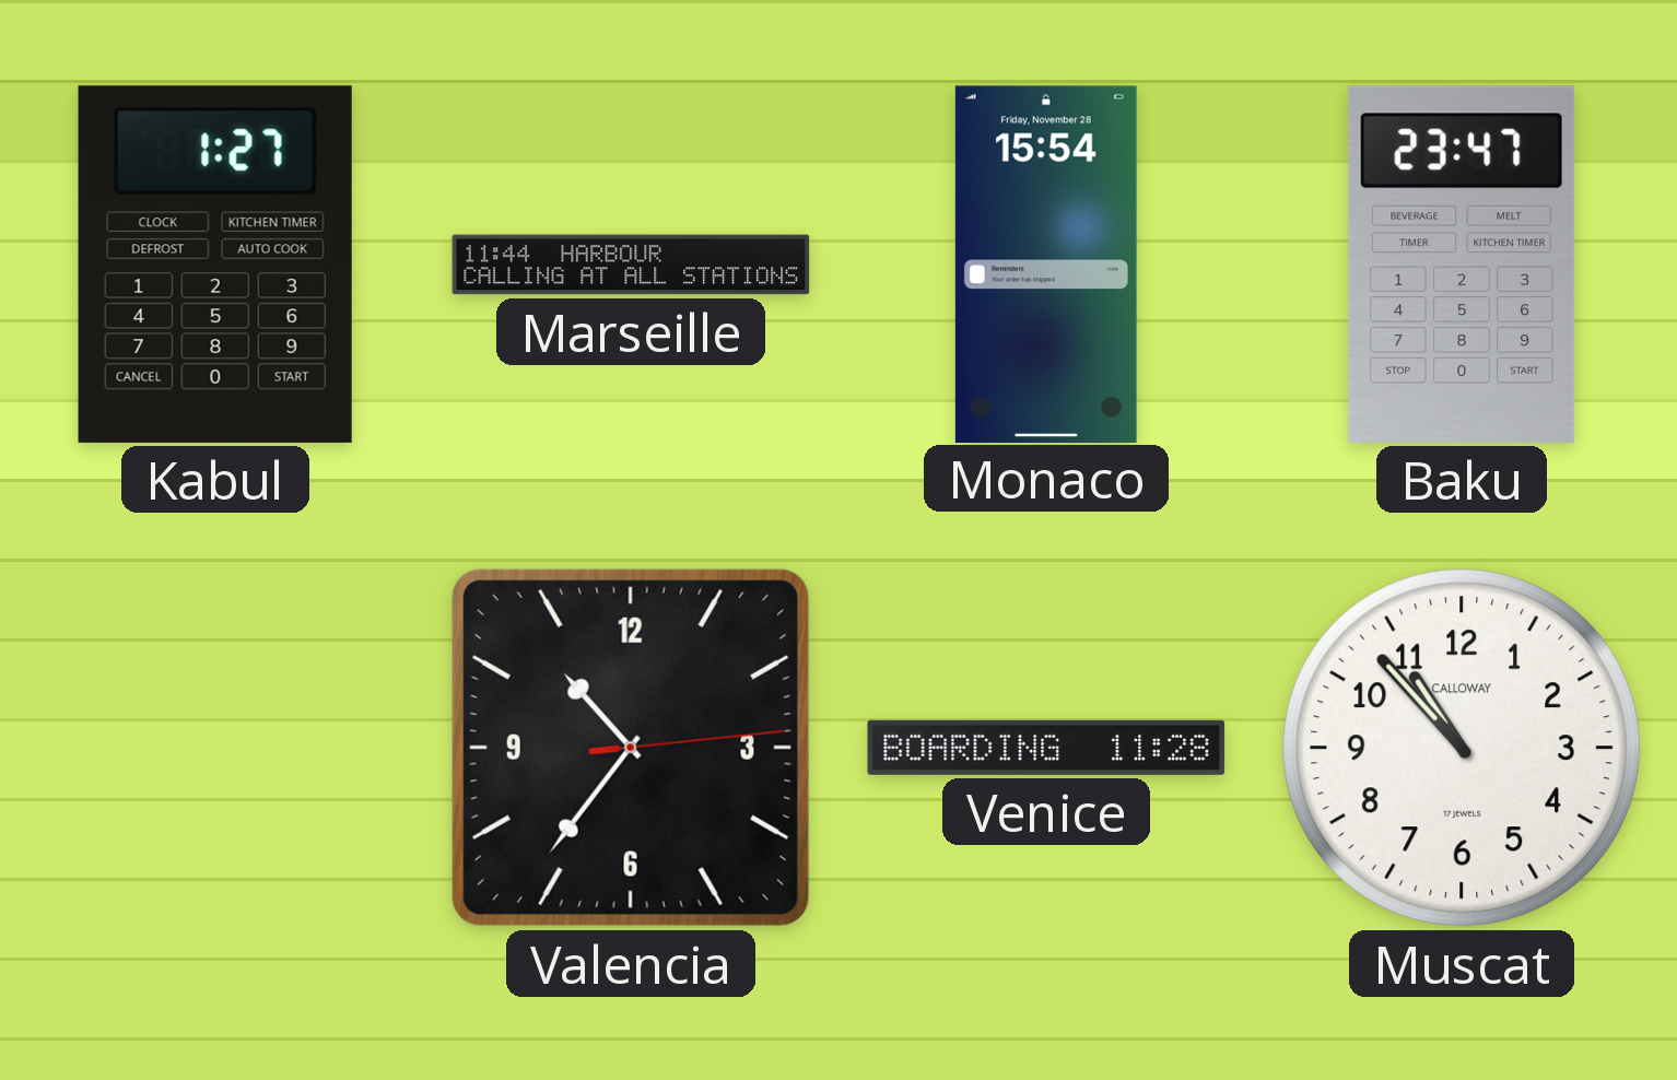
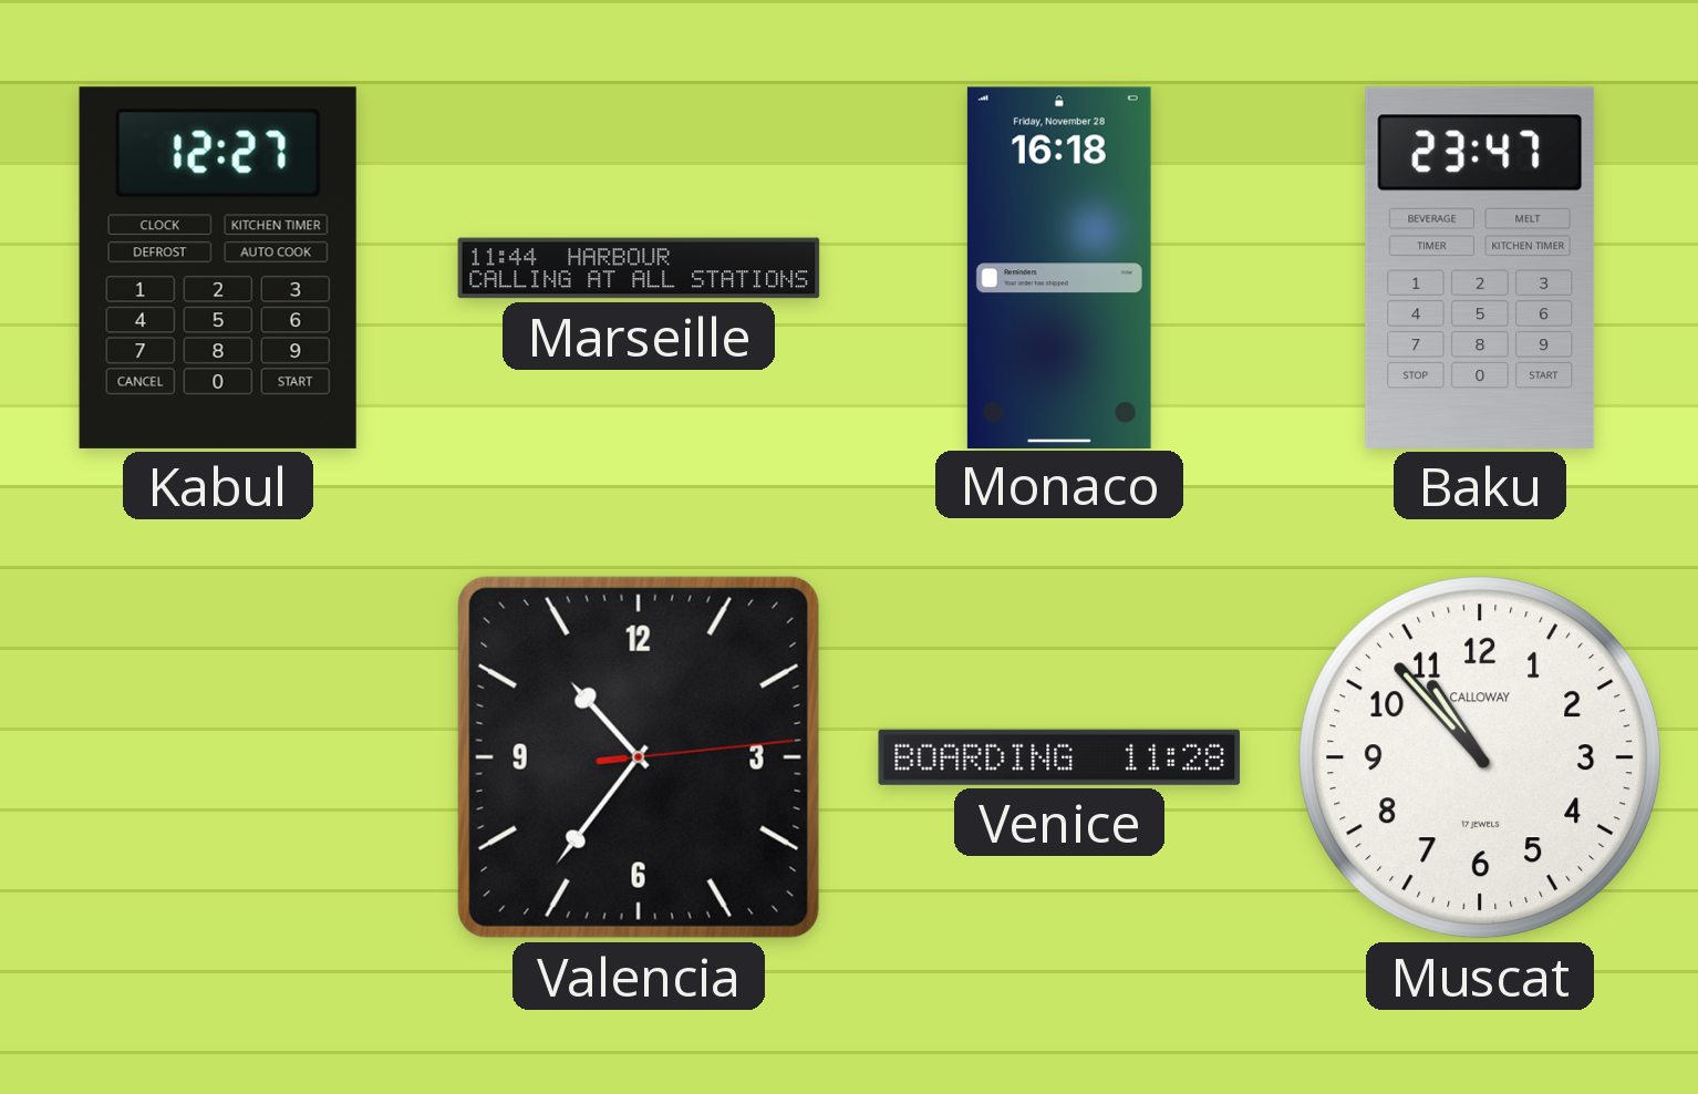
Kabul: 1:27 -> 12:27 (218, 268)
Monaco: 15:54 -> 16:18 (1059, 267)
